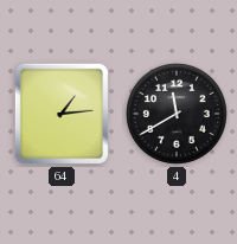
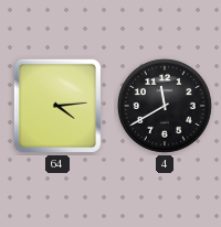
64: 1:14 -> 4:14 (57, 106)
